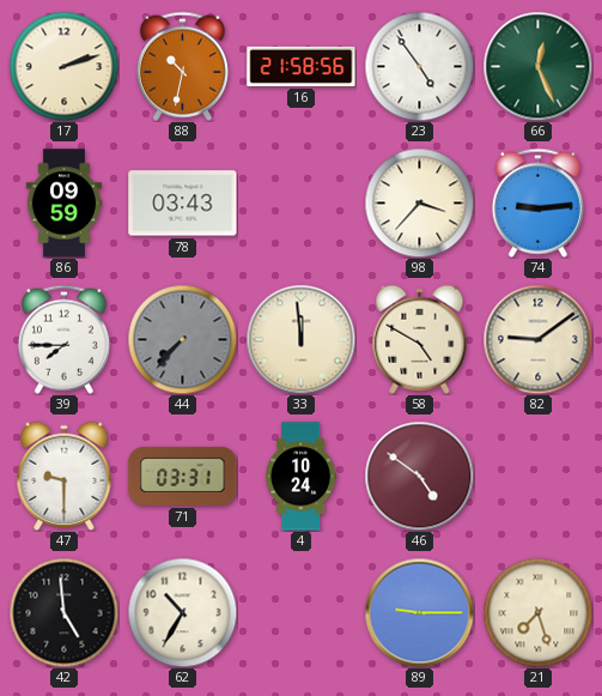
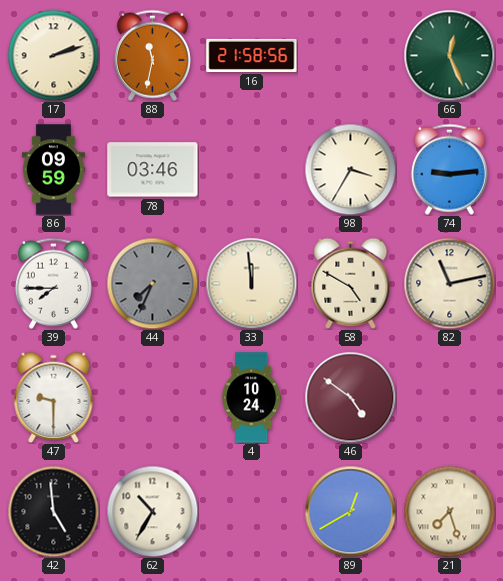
88: 10:32 -> 11:32 (152, 55)
23: 4:54 -> none (419, 66)
78: 03:43 -> 03:46 (153, 170)
98: 3:37 -> 3:35 (350, 169)
44: 7:37 -> 7:34 (152, 283)
82: 9:09 -> 11:13 (449, 283)
71: 03:31 -> none (183, 476)
89: 9:15 -> 12:40 (350, 511)
